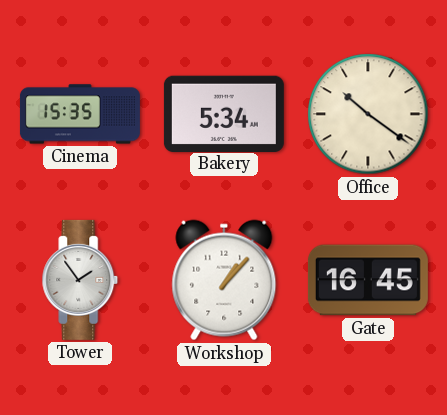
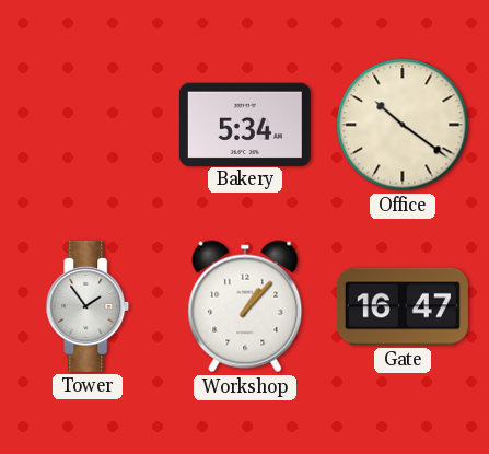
Cinema: 15:35 -> none (80, 114)
Gate: 16:45 -> 16:47 (403, 306)
